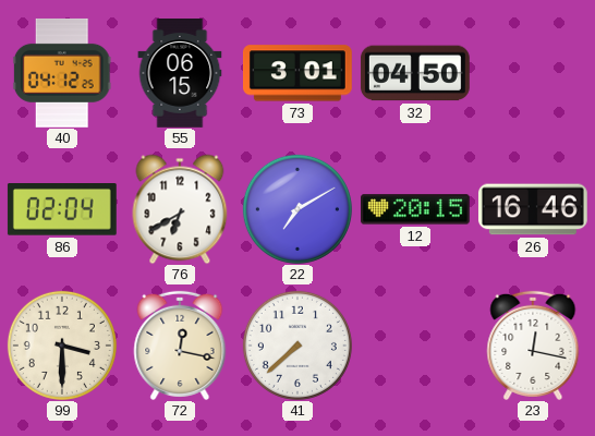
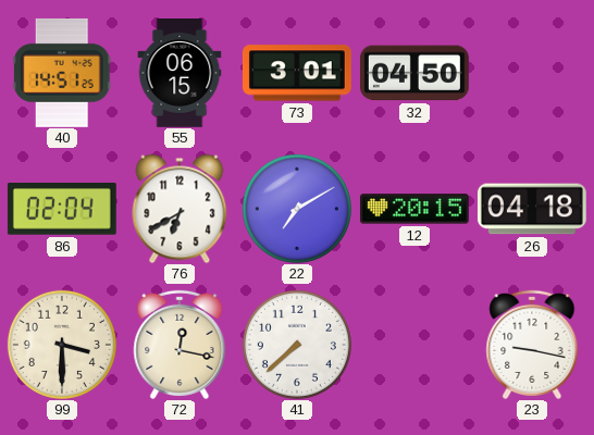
40: 04:12 -> 14:51 (62, 73)
26: 16:46 -> 04:18 (532, 209)
23: 12:17 -> 9:17 (532, 345)
